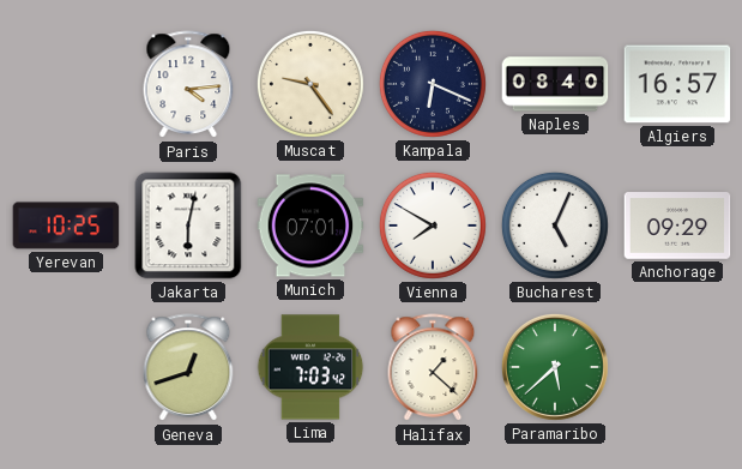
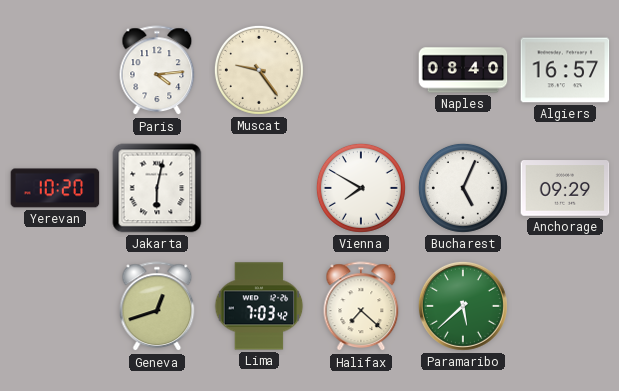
Kampala: 6:19 -> none (433, 84)
Yerevan: 10:25 -> 10:20 (55, 188)
Munich: 07:01 -> none (310, 226)
Halifax: 1:22 -> 7:22 (361, 307)
